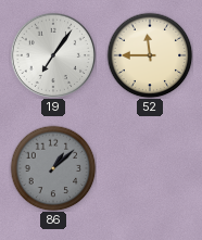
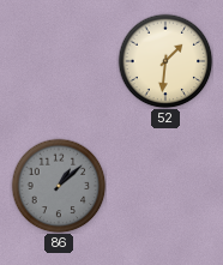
19: 7:06 -> none (52, 54)
52: 11:45 -> 1:31 (165, 61)
